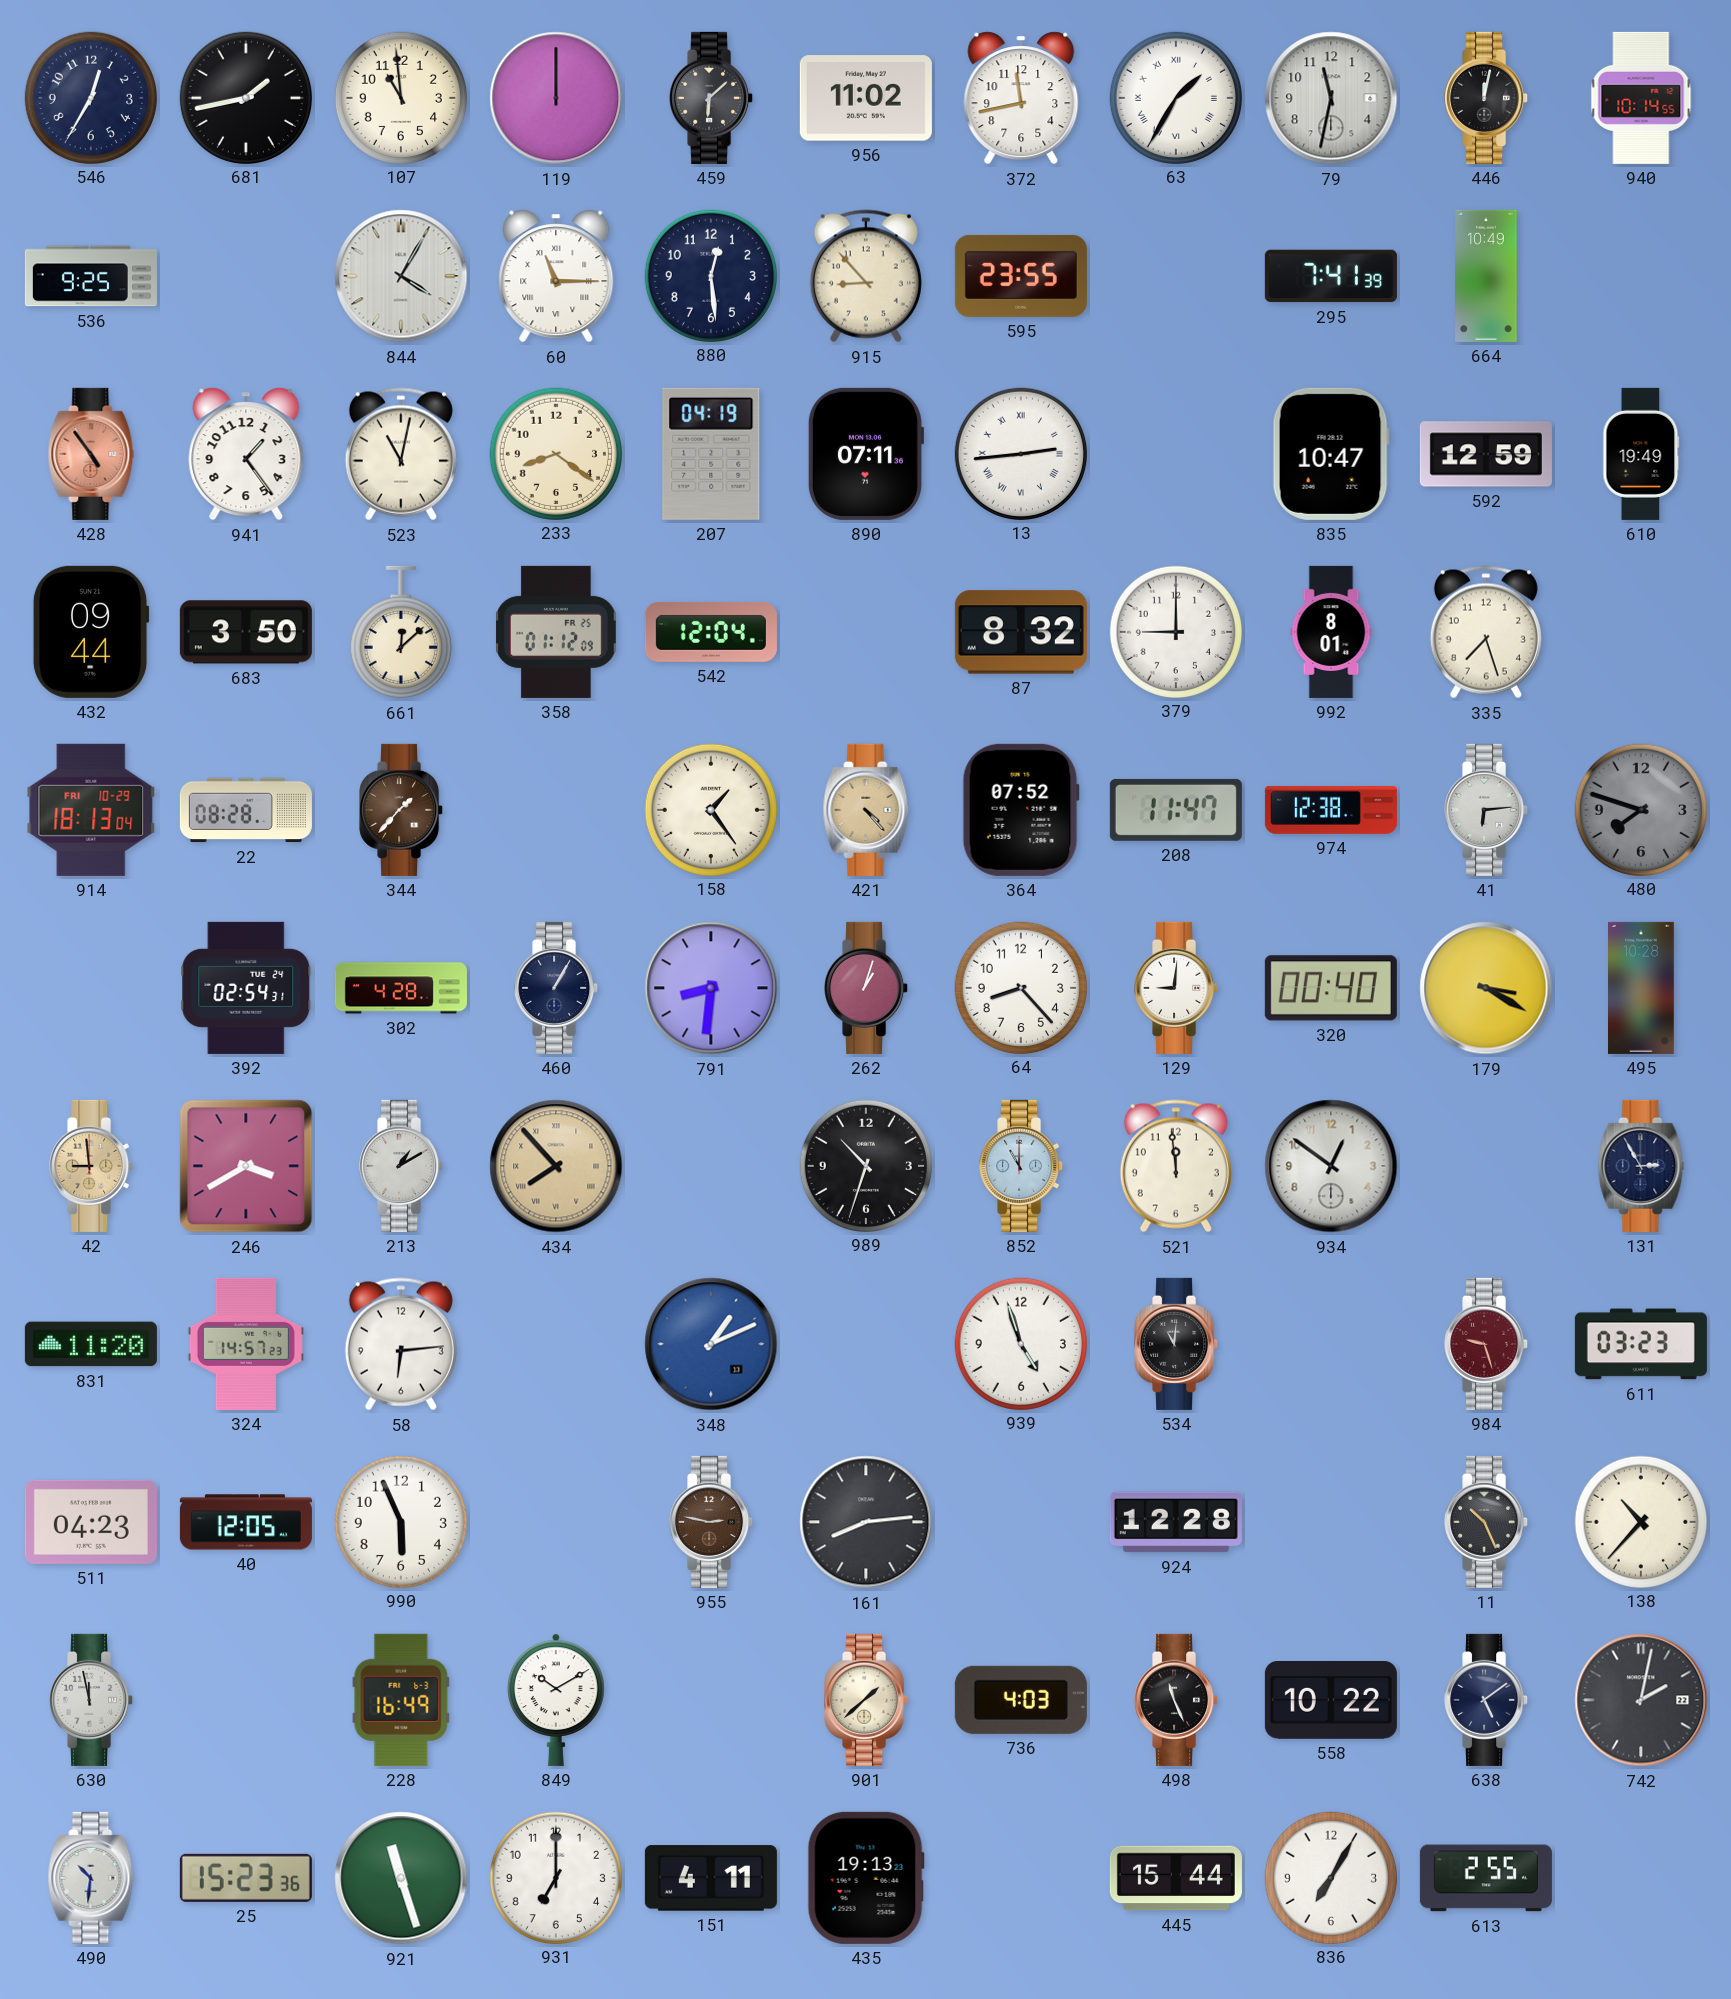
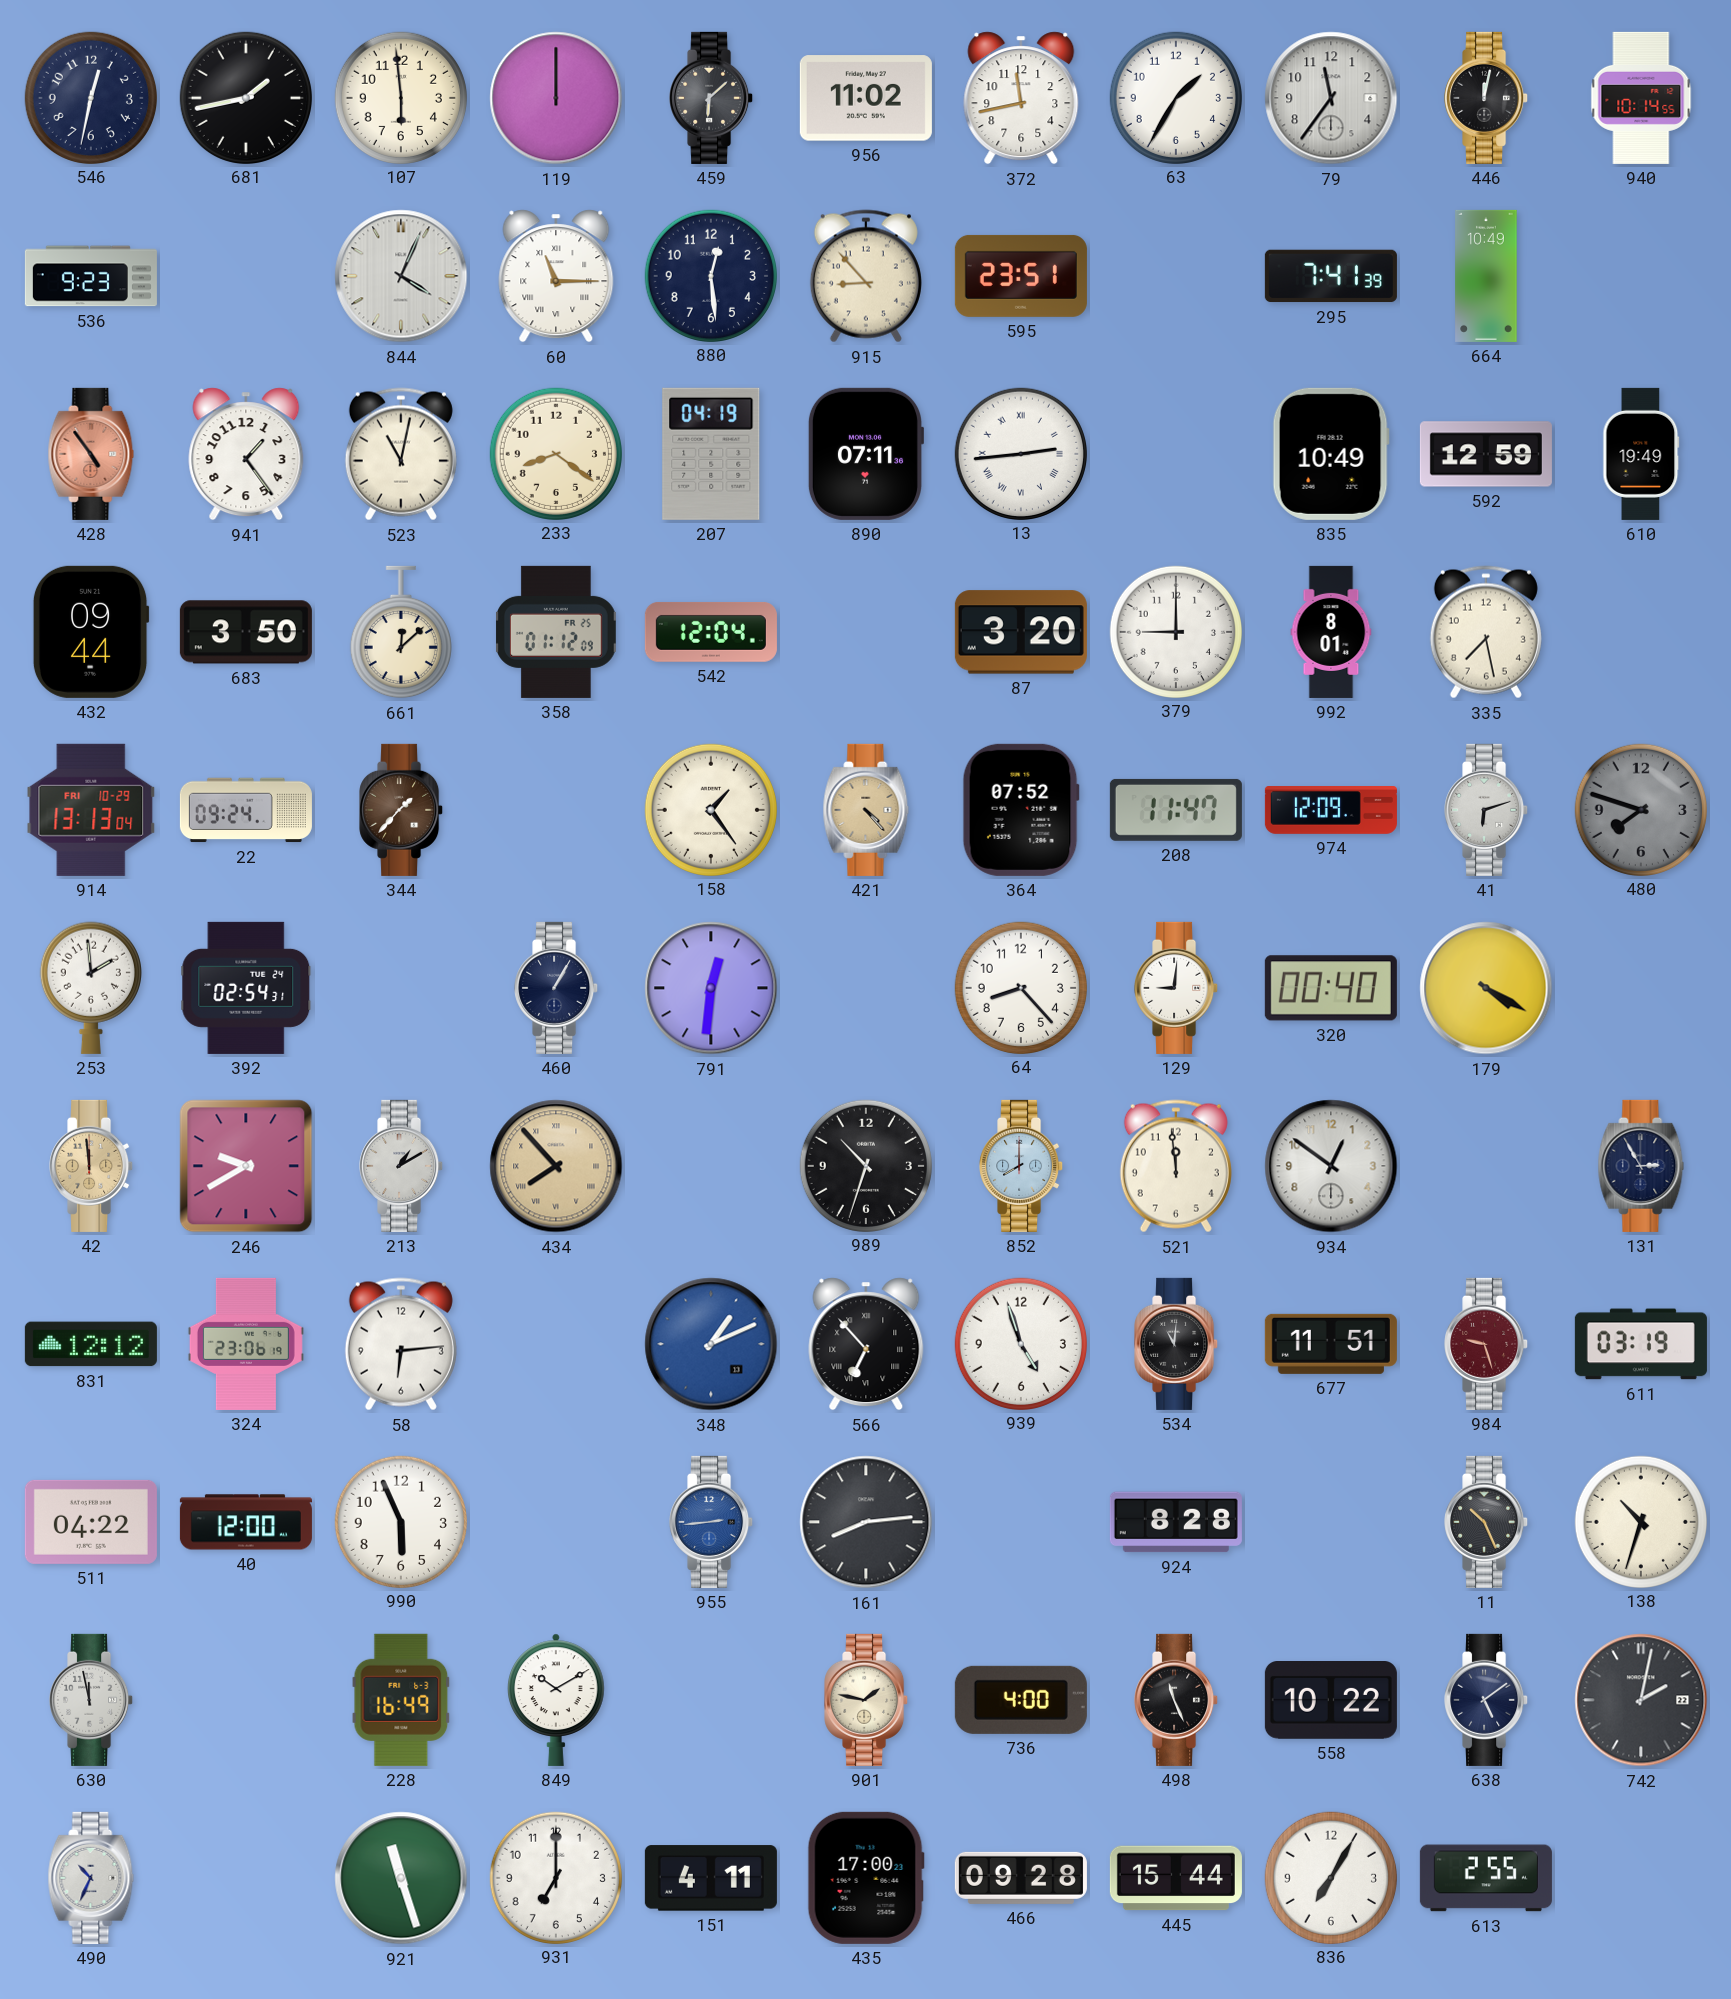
546: 12:35 -> 12:32 (90, 97)
107: 10:59 -> 5:59 (400, 97)
63 numerals: Roman -> Arabic (1175, 97)
79: 11:32 -> 11:36 (1331, 98)
536: 9:25 -> 9:23 (91, 276)
844: 4:05 -> 4:04 (401, 276)
595: 23:55 -> 23:51 (1021, 276)
835: 10:47 -> 10:49 (1331, 454)
87: 8:32 -> 3:20 (1021, 632)
335: 7:27 -> 7:28 (1486, 632)
914: 18:13 -> 13:13 (91, 810)
22: 08:28 -> 09:24 (246, 810)
974: 12:38 -> 12:09 (1331, 811)
41: 6:14 -> 6:12 (1487, 810)
253: none -> 1:59 (91, 988)
302: 4:28 -> none (401, 988)
791: 8:31 -> 12:31 (711, 988)
262: 1:03 -> none (867, 988)
179: 3:20 -> 4:20 (1486, 988)
495: 10:28 -> none (1642, 988)
42: 8:59 -> 11:59 (92, 1166)
246: 3:40 -> 9:40 (246, 1166)
852: 11:00 -> 8:00 (1022, 1166)
831: 11:20 -> 12:12 (91, 1344)
324: 14:57 -> 23:06 (246, 1344)
566: none -> 6:53 (866, 1344)
677: none -> 11:51 (1331, 1344)
611: 03:23 -> 03:19 (1641, 1344)
511: 04:23 -> 04:22 (91, 1522)
40: 12:05 -> 12:00 (246, 1522)
955: 2:47 -> 2:44 (712, 1522)
955 dial: brown -> blue (712, 1522)
924: 12:28 -> 8:28 (1176, 1522)
138: 10:37 -> 10:33 (1640, 1521)
901: 1:38 -> 1:47 (867, 1700)
736: 4:03 -> 4:00 (1021, 1700)
490: 10:31 -> 10:34 (91, 1878)
25: 15:23 -> none (246, 1878)
435: 19:13 -> 17:00 (866, 1878)
466: none -> 09:28 (1021, 1878)
